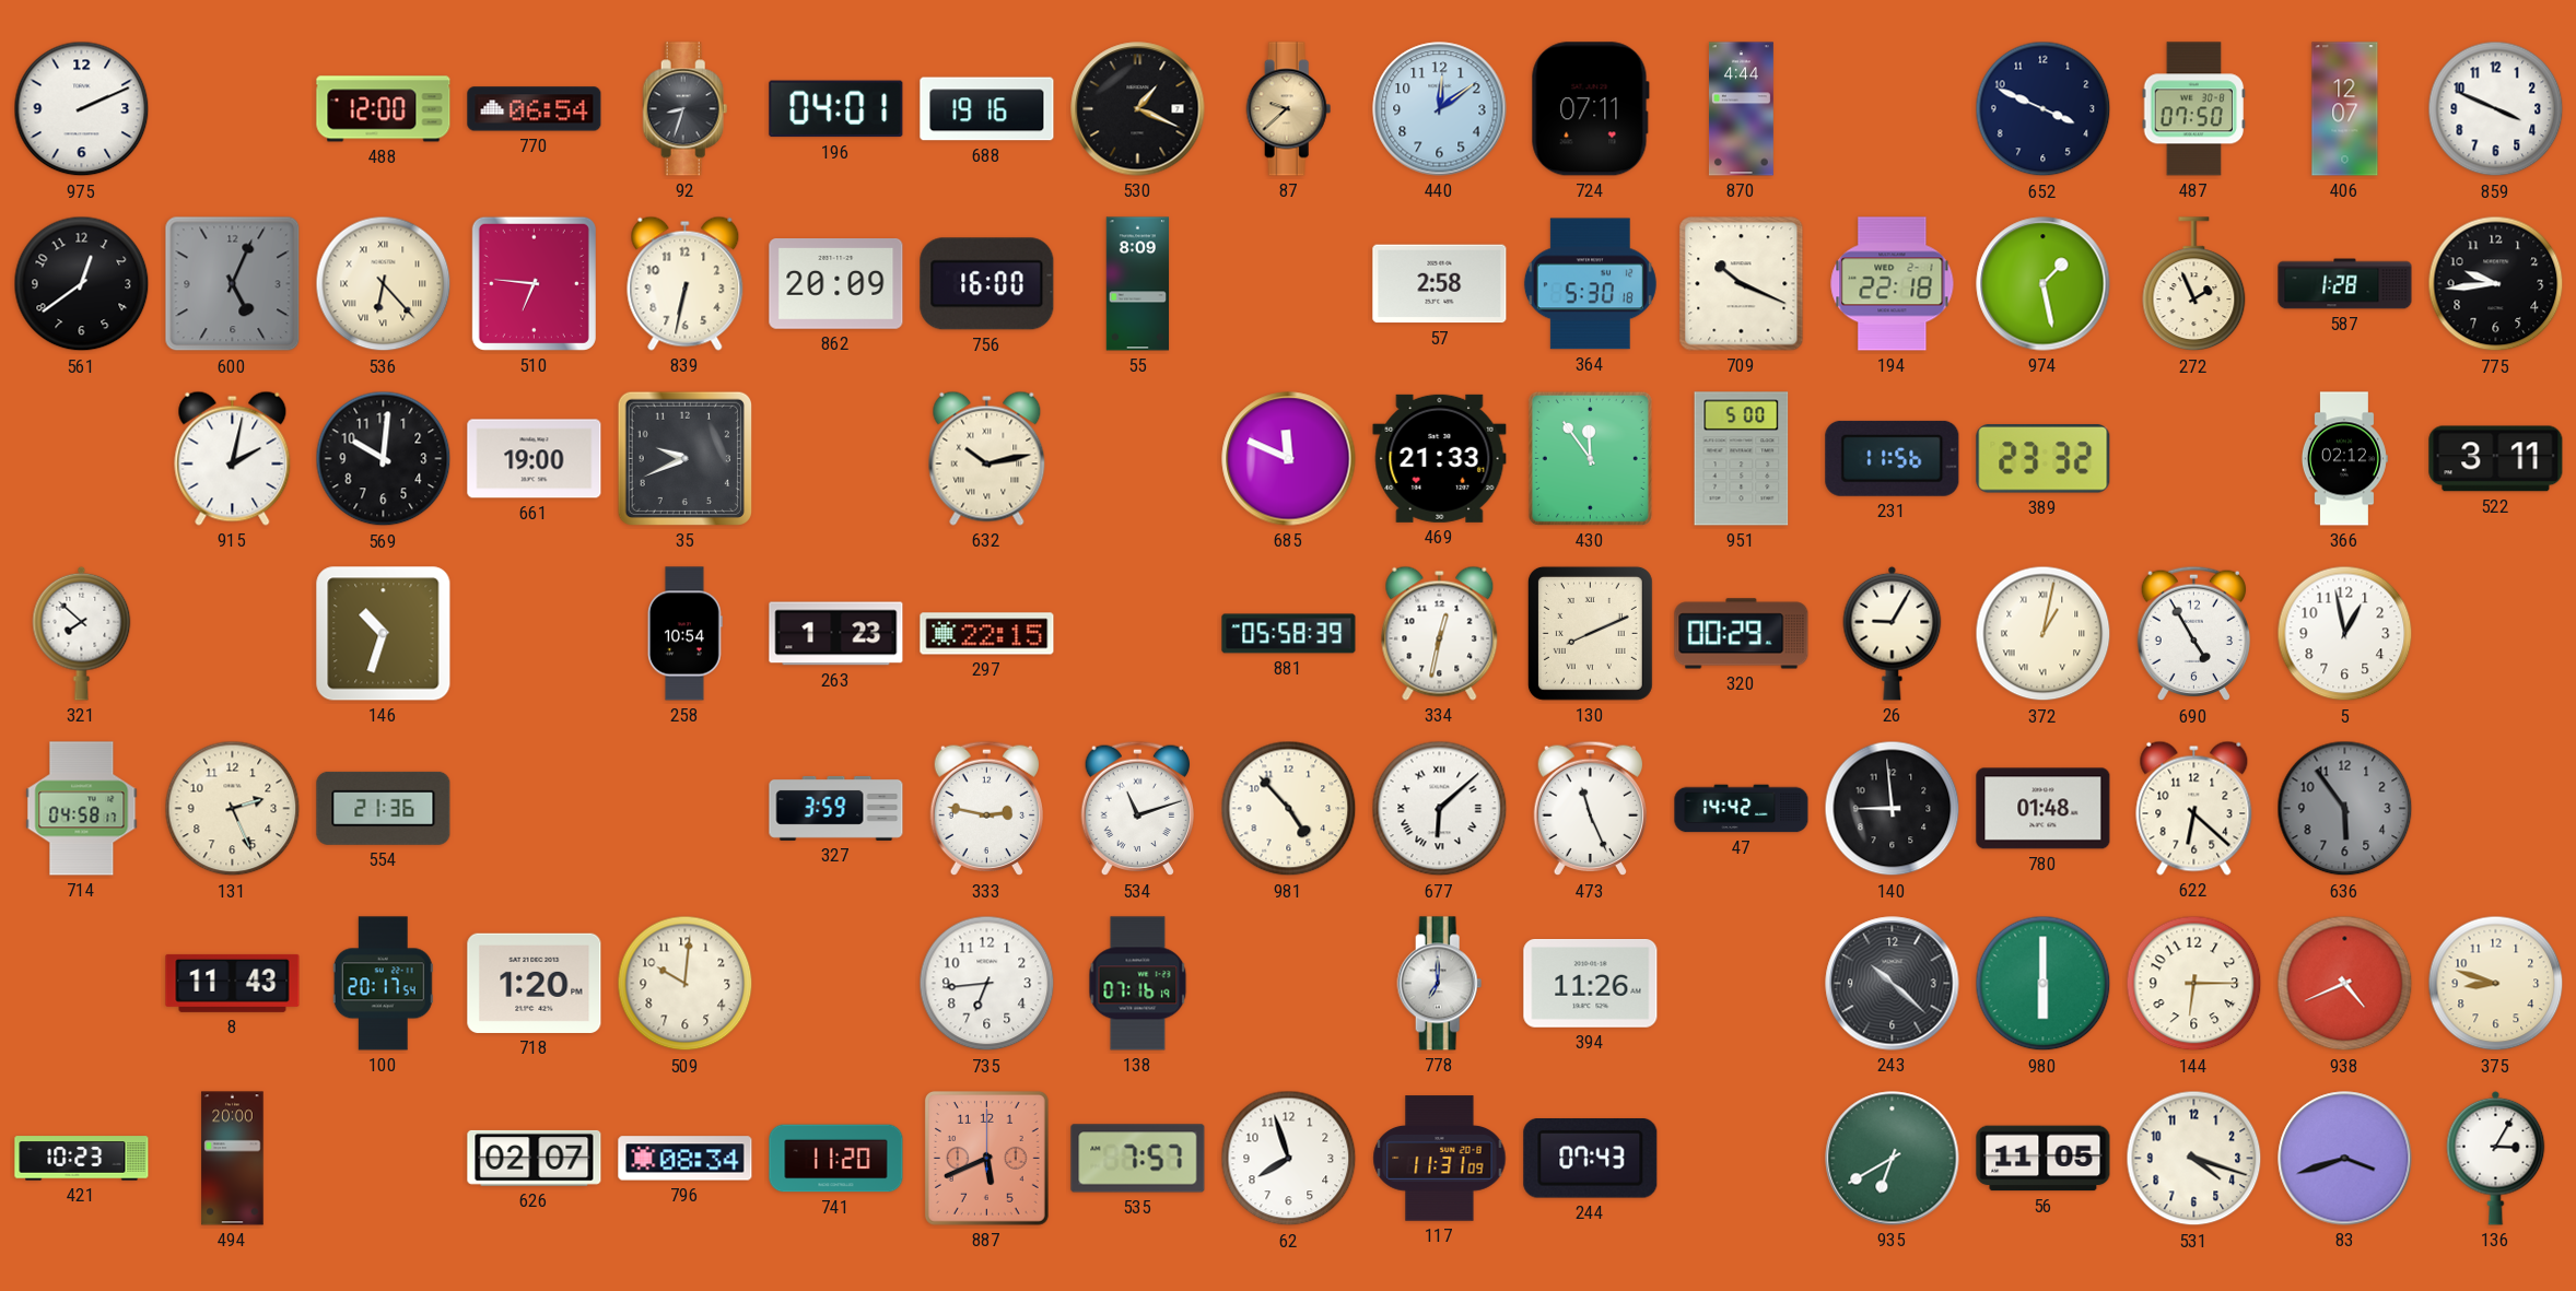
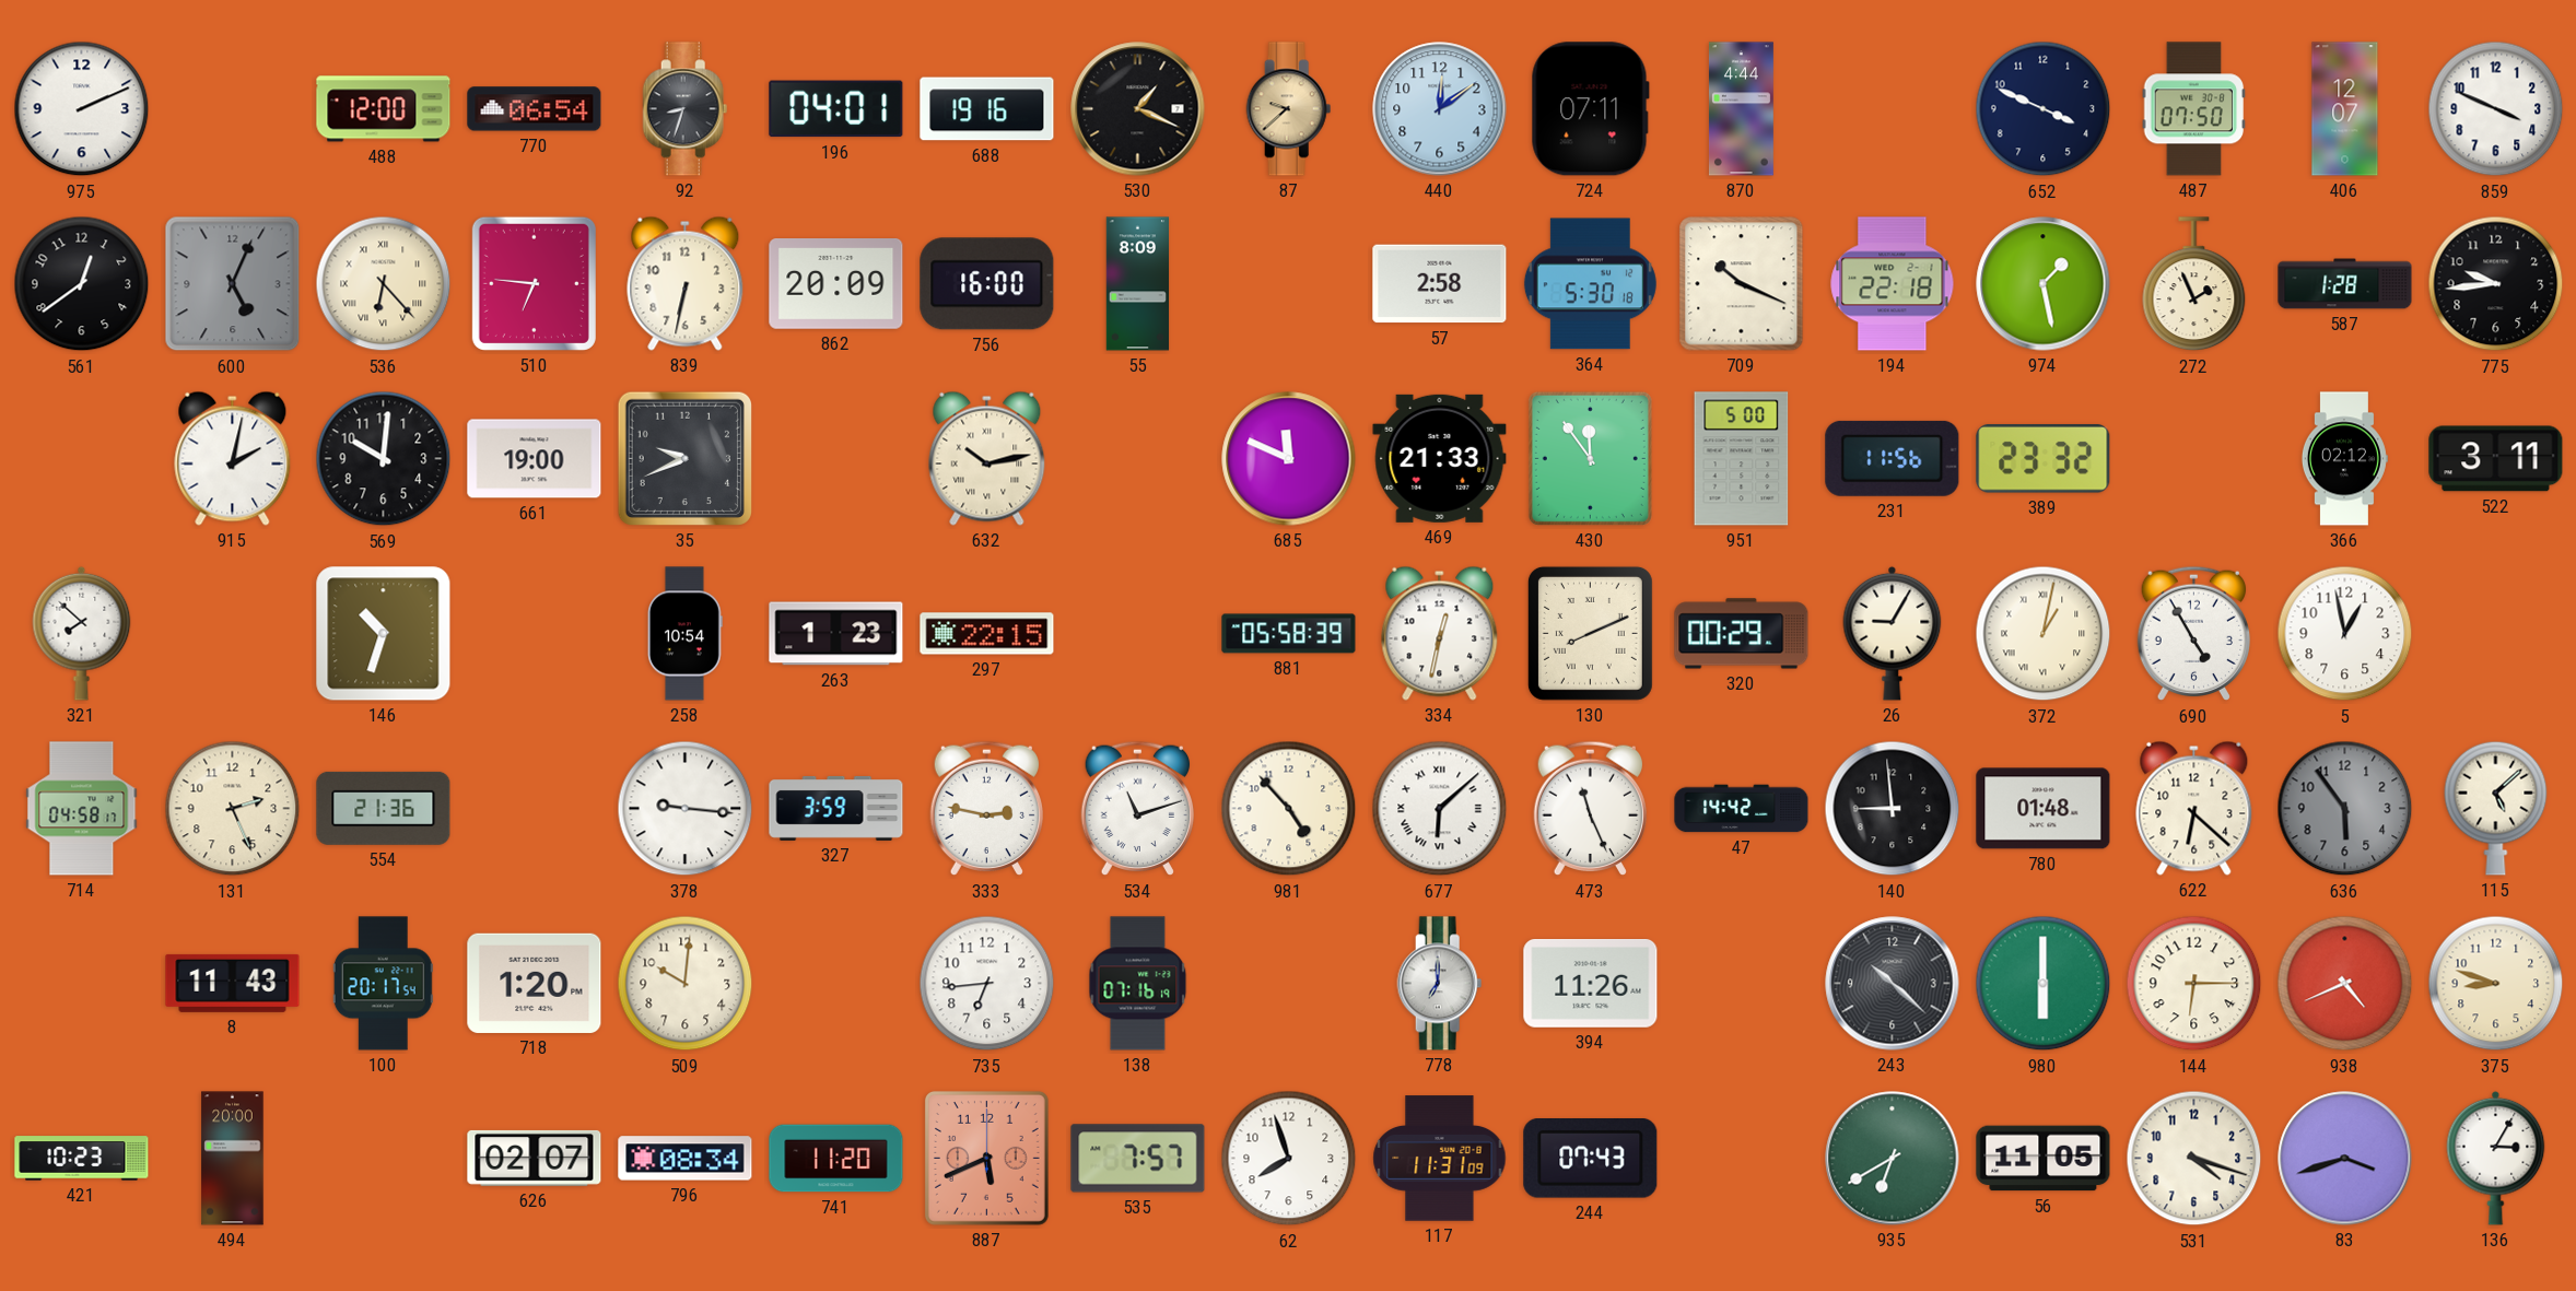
378: none -> 9:16 (686, 809)
115: none -> 5:08 (2496, 808)
